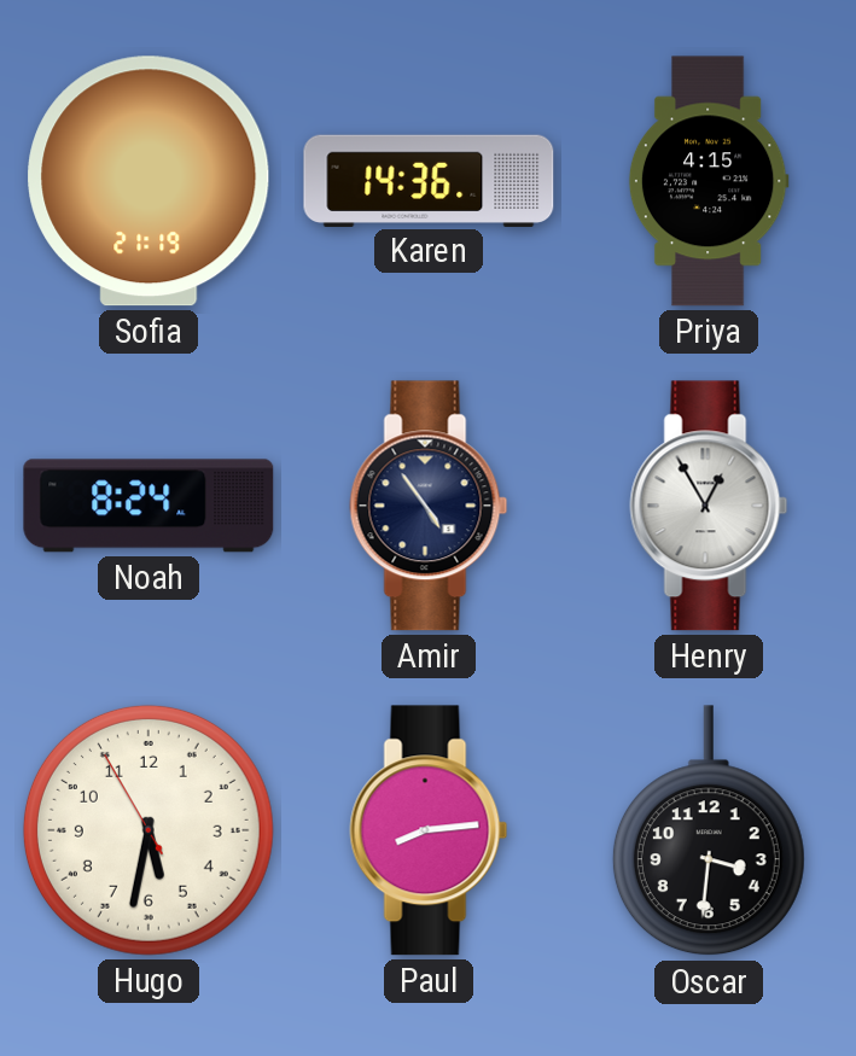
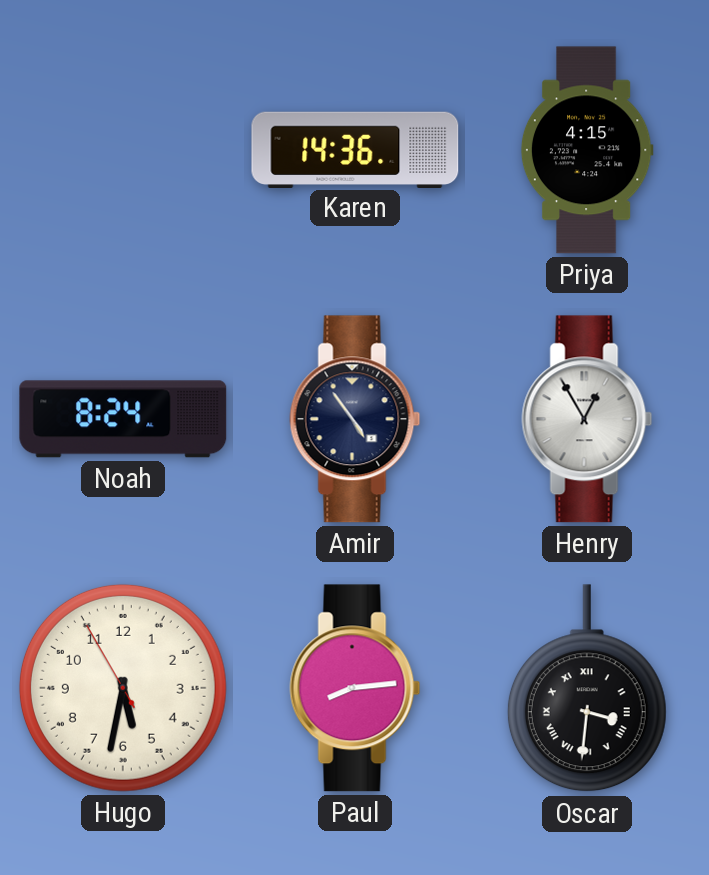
Sofia: 21:19 -> none (149, 181)
Oscar numerals: Arabic -> Roman (587, 689)
